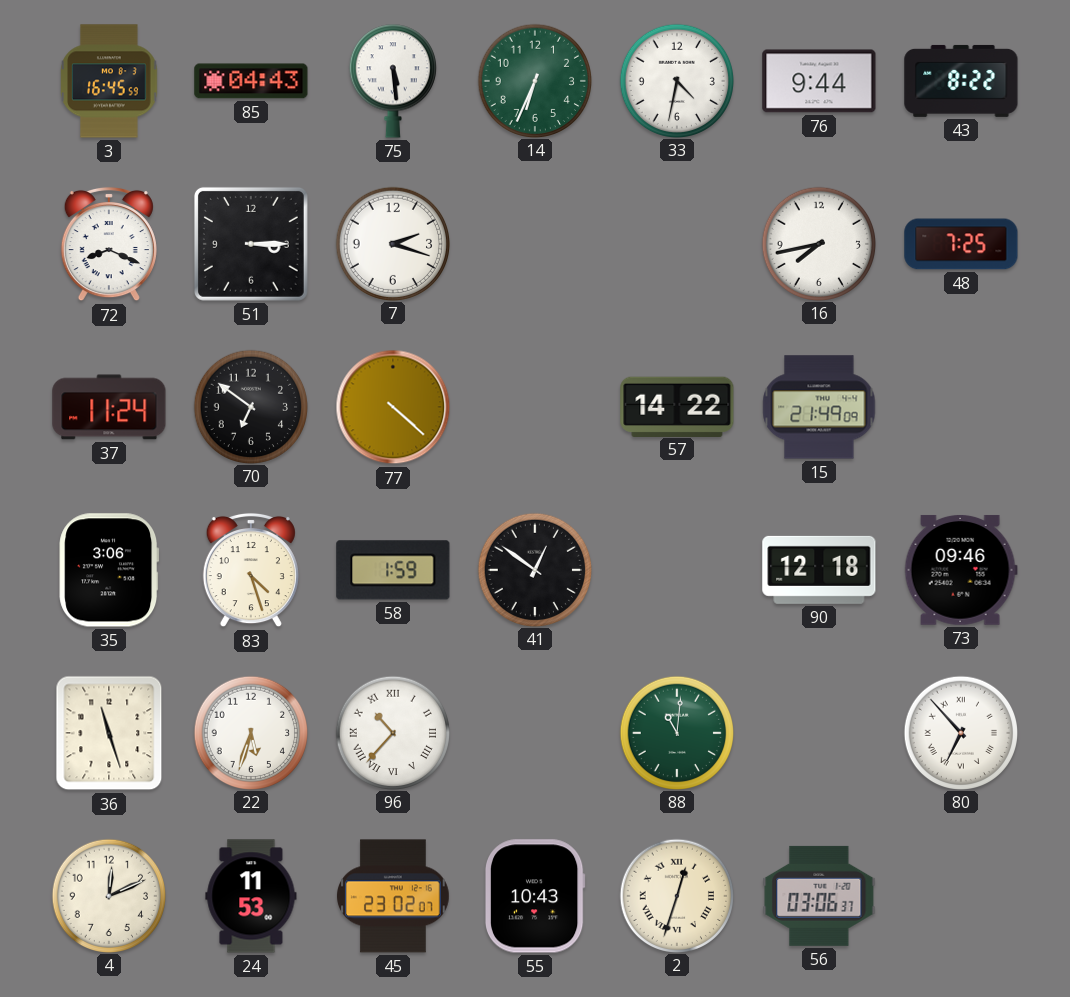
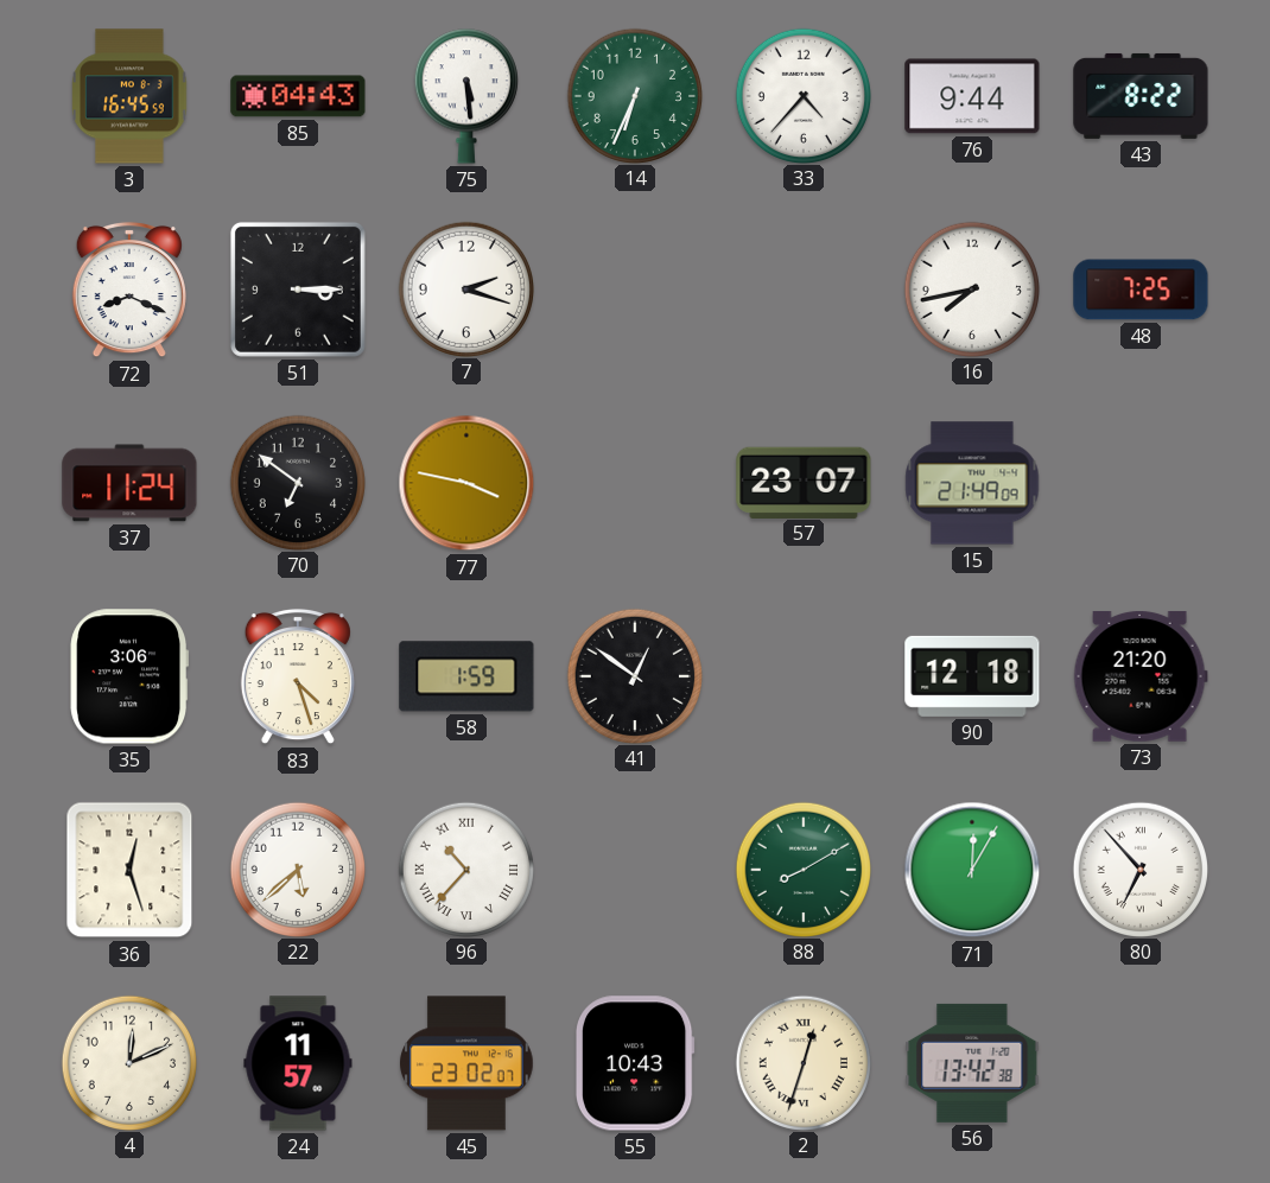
33: 4:32 -> 4:37 (802, 95)
77: 4:22 -> 3:47 (466, 483)
57: 14:22 -> 23:07 (804, 482)
73: 09:46 -> 21:20 (1141, 676)
36: 11:27 -> 12:27 (129, 870)
22: 5:33 -> 5:38 (297, 869)
88: 11:01 -> 8:10 (802, 869)
71: none -> 12:05 (972, 870)
24: 11:53 -> 11:57 (298, 1063)
56: 03:06 -> 13:42 (972, 1063)
